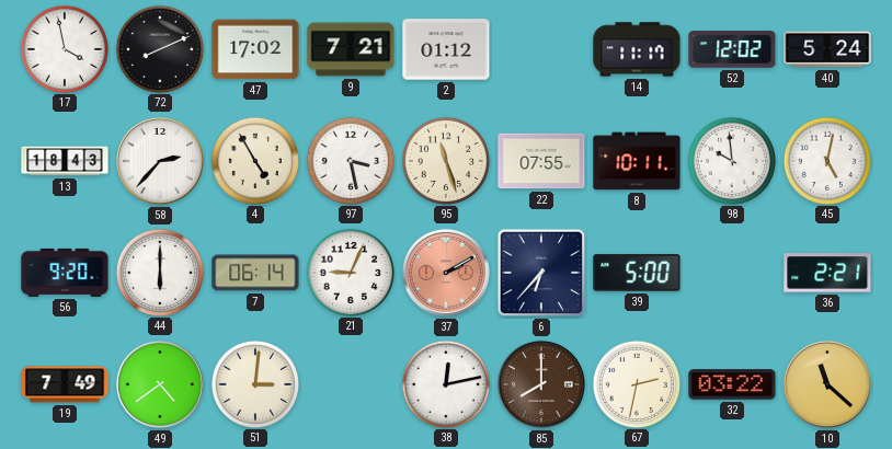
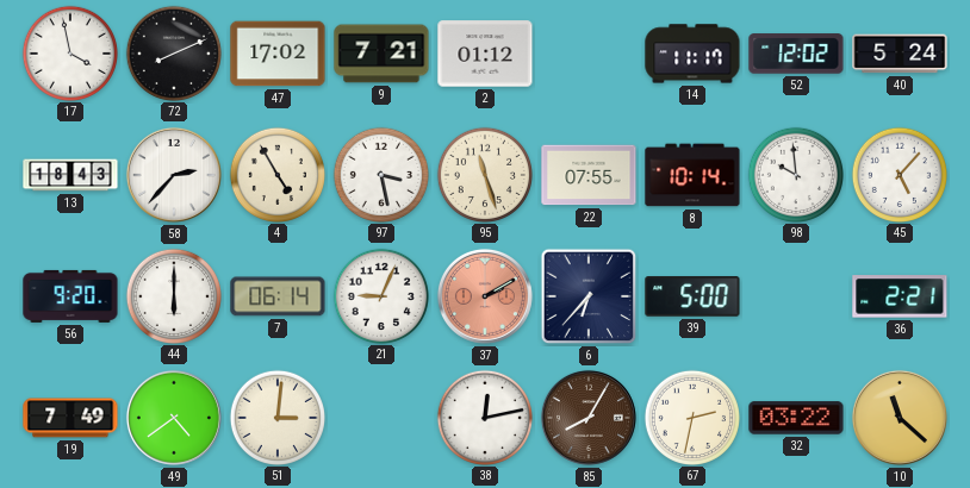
8: 10:11 -> 10:14 (692, 175)
45: 5:02 -> 5:07 (899, 174)
85: 8:00 -> 8:05 (589, 418)
